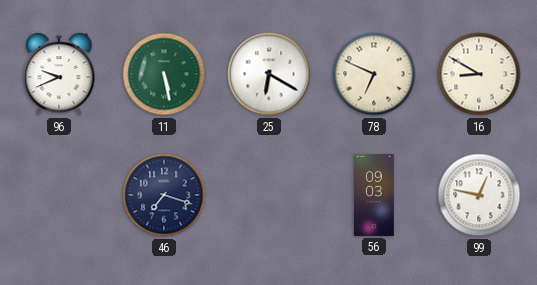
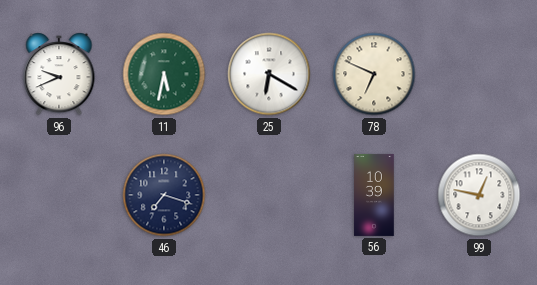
11: 5:28 -> 5:32 (164, 74)
16: 8:50 -> none (479, 74)
56: 09:03 -> 10:39 (374, 195)
